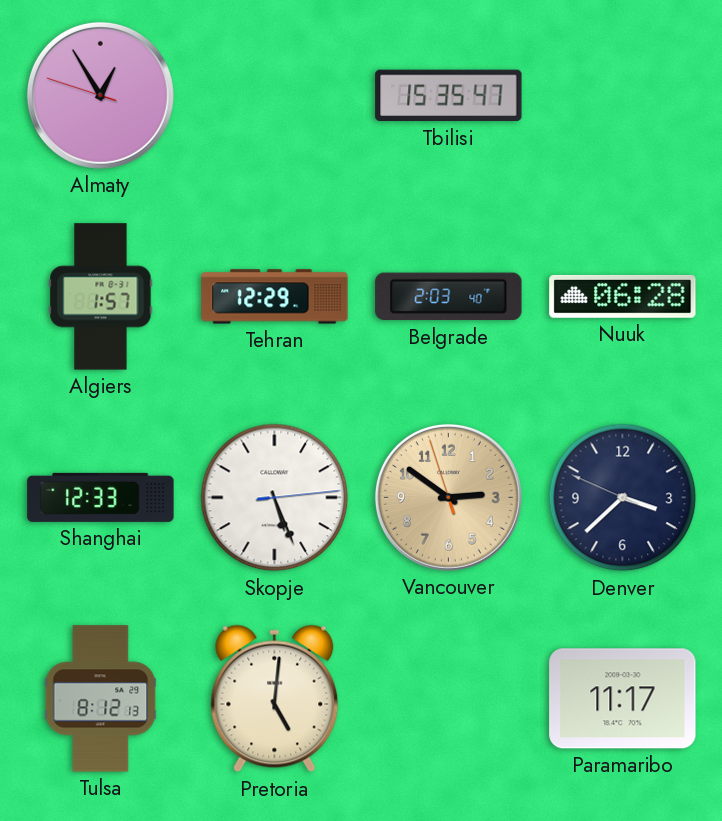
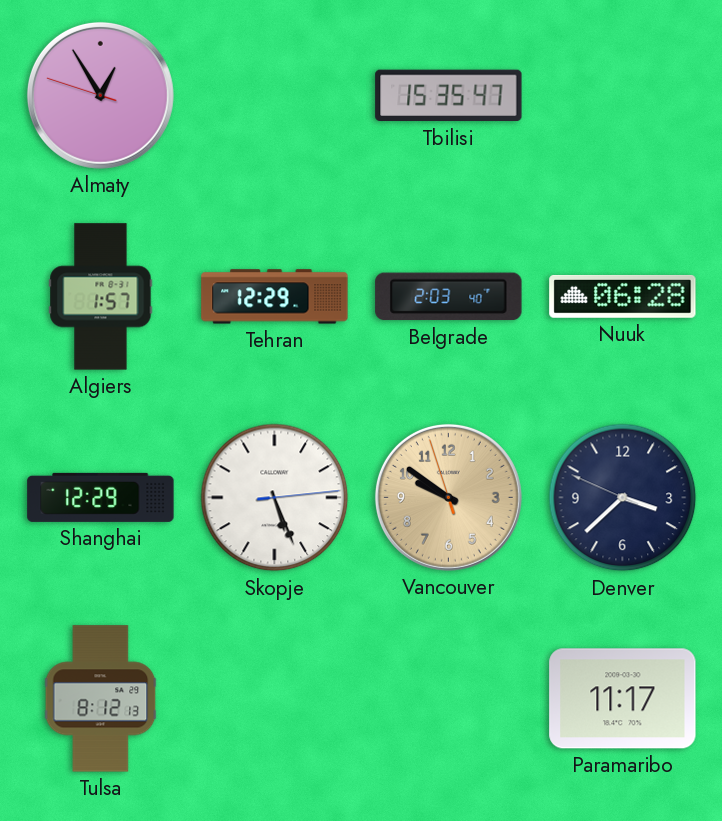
Shanghai: 12:33 -> 12:29 (101, 497)
Vancouver: 2:50 -> 9:50 (448, 497)
Pretoria: 5:01 -> none (275, 699)
